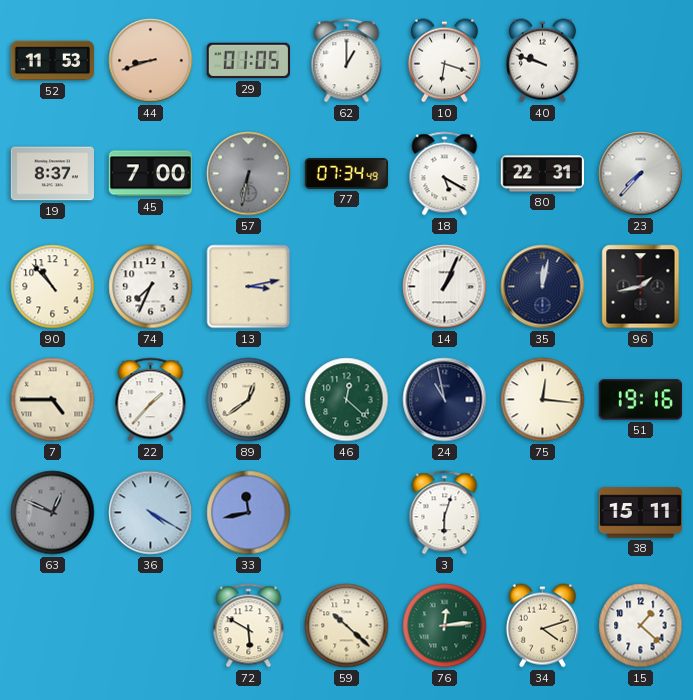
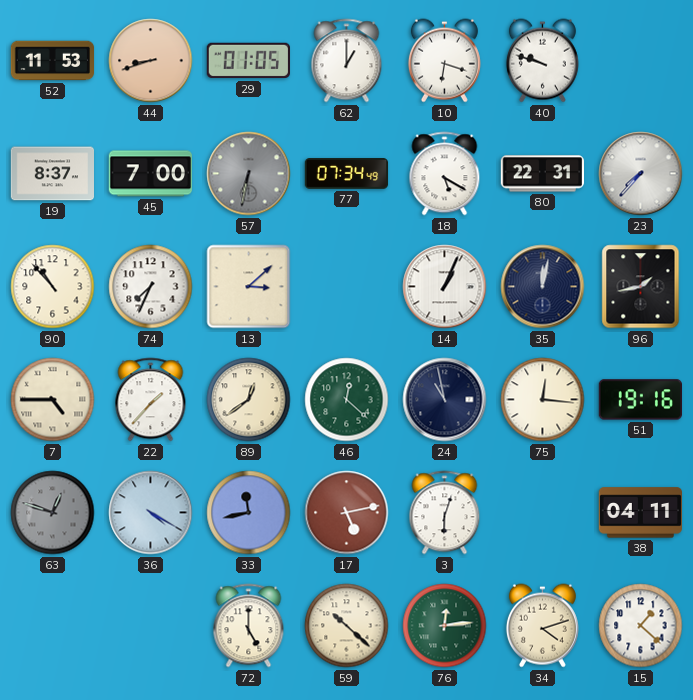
13: 3:13 -> 3:08 (249, 287)
63: 12:49 -> 12:48 (53, 513)
17: none -> 5:13 (347, 513)
38: 15:11 -> 04:11 (640, 513)
72: 5:50 -> 5:00 (249, 626)
